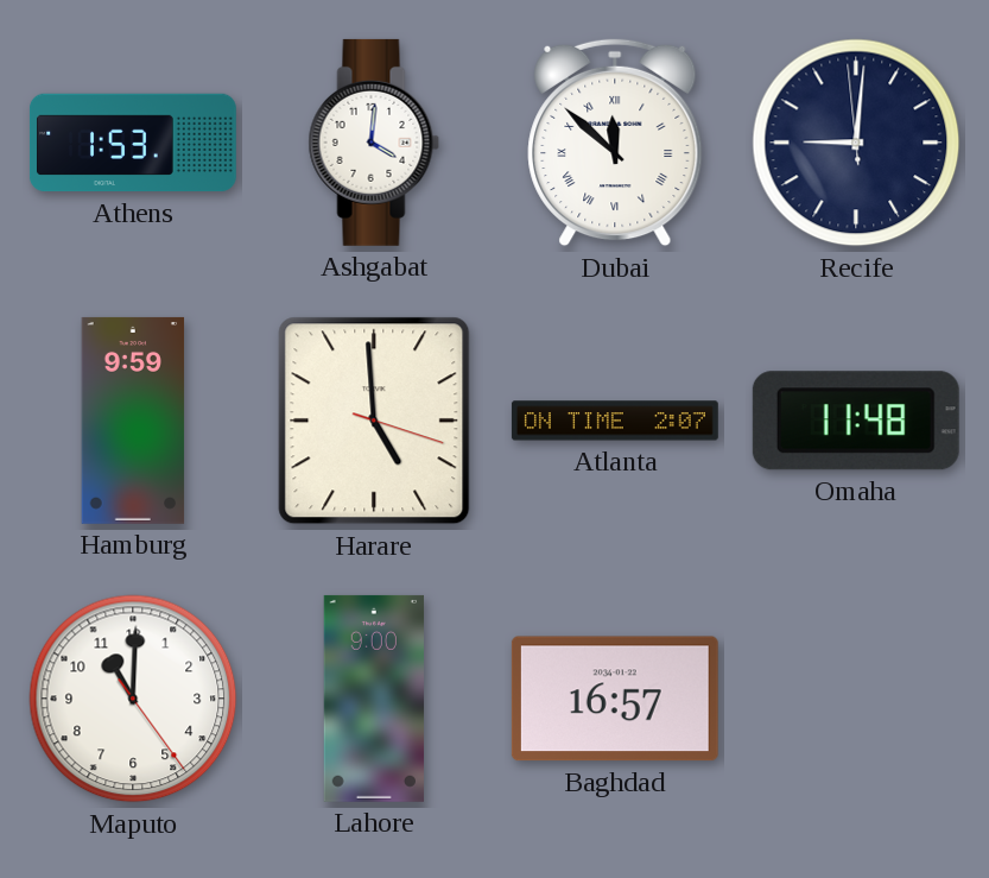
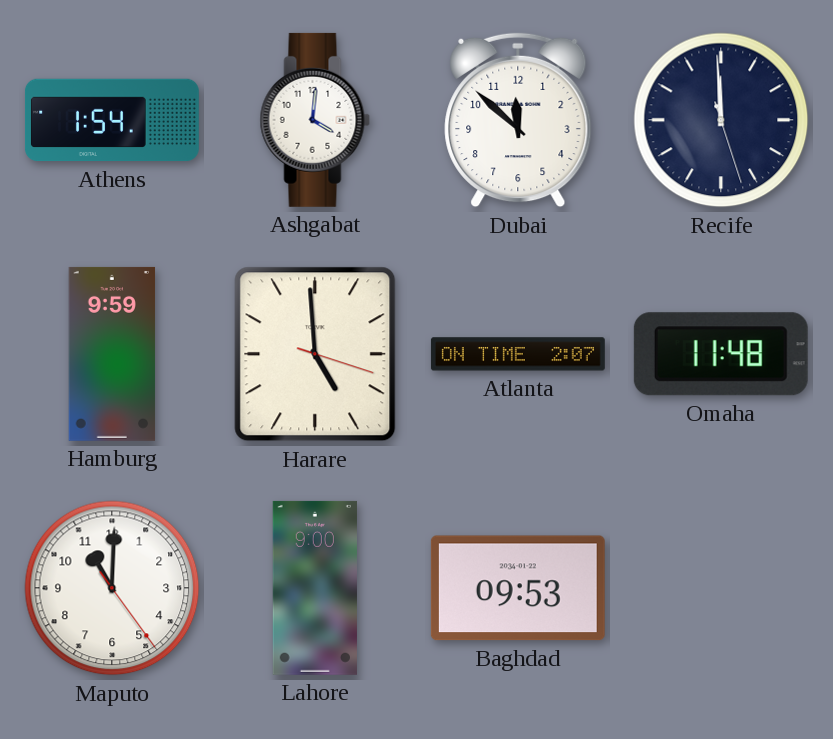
Athens: 1:53 -> 1:54 (112, 120)
Dubai numerals: Roman -> Arabic (518, 120)
Recife: 9:00 -> 11:59 (721, 120)
Baghdad: 16:57 -> 09:53 (518, 588)
